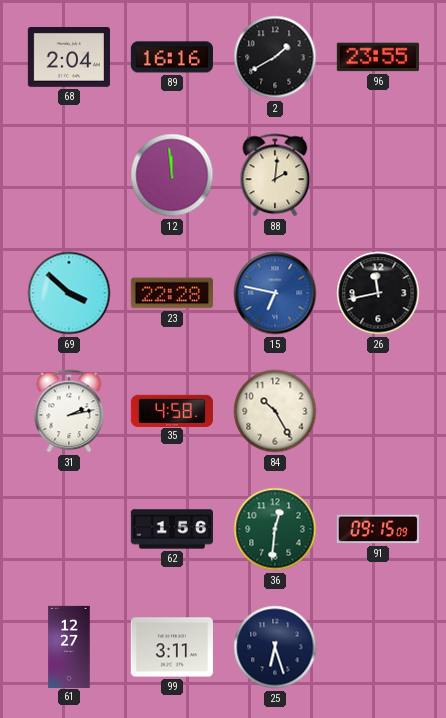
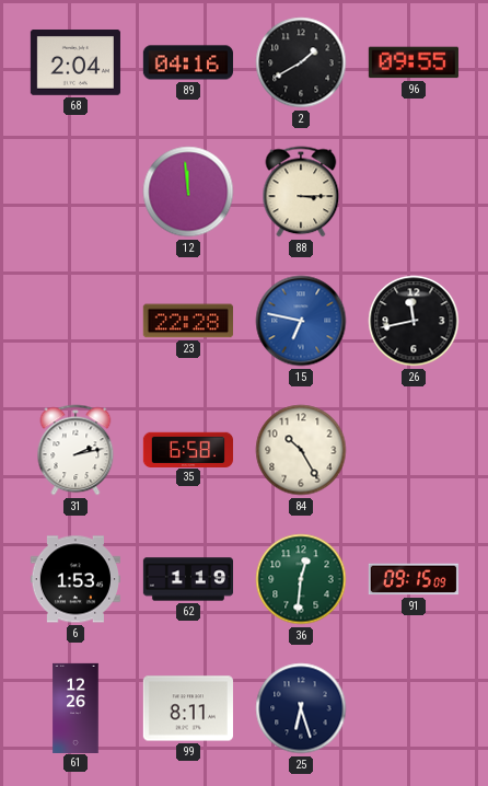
89: 16:16 -> 04:16 (188, 62)
96: 23:55 -> 09:55 (414, 62)
88: 2:01 -> 3:15 (301, 192)
69: 3:52 -> none (69, 293)
35: 4:58 -> 6:58 (188, 449)
6: none -> 1:53 (75, 579)
62: 1:56 -> 1:19 (187, 579)
61: 12:27 -> 12:26 (75, 707)
99: 3:11 -> 8:11 (188, 708)
